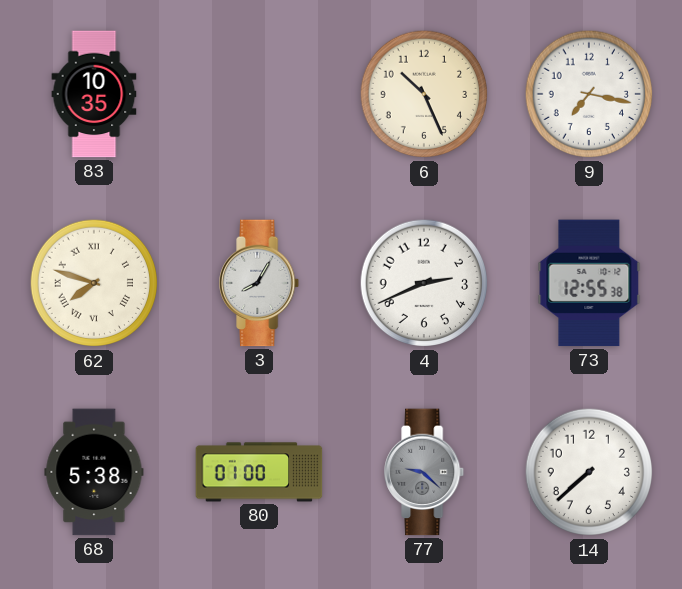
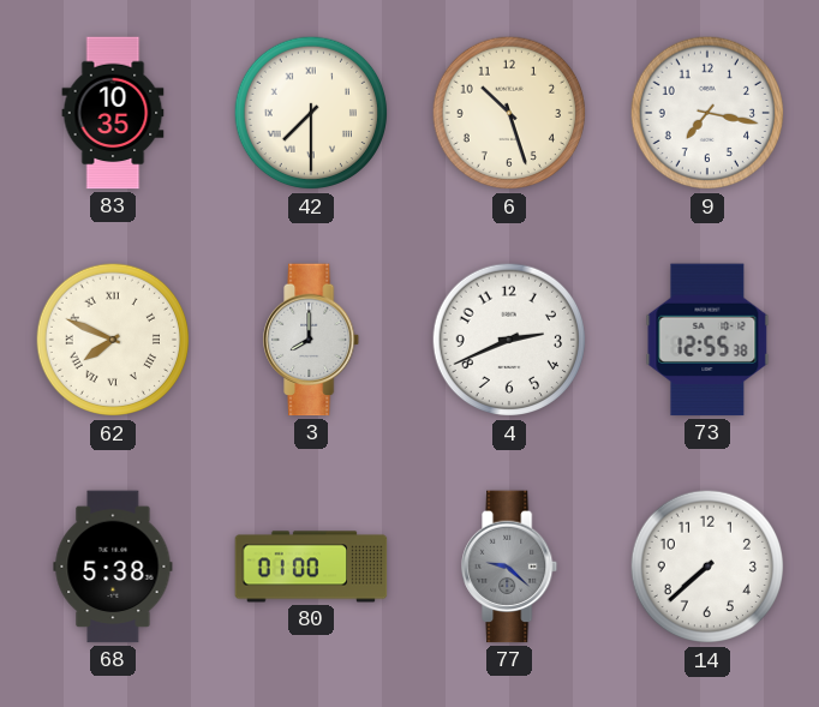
42: none -> 7:30 (311, 113)
6: 10:26 -> 10:27 (509, 113)
62: 7:48 -> 7:49 (113, 340)
3: 8:05 -> 8:00 (312, 340)
